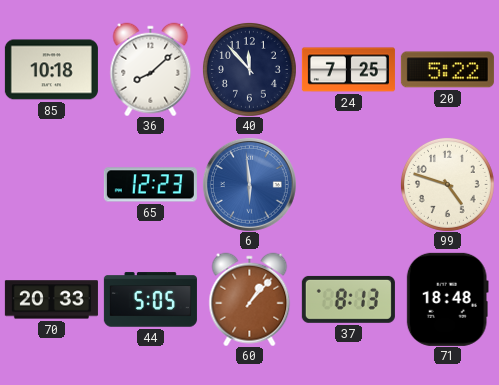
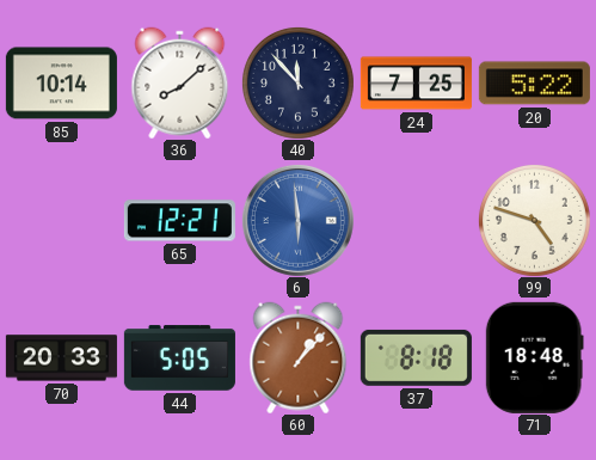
85: 10:18 -> 10:14 (61, 84)
65: 12:23 -> 12:21 (179, 221)
37: 8:13 -> 8:18 (416, 357)
